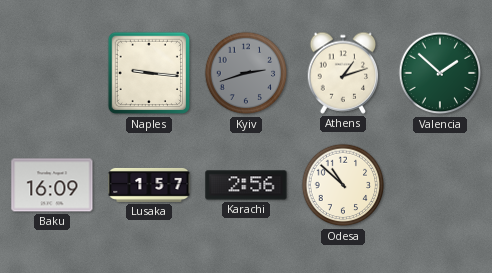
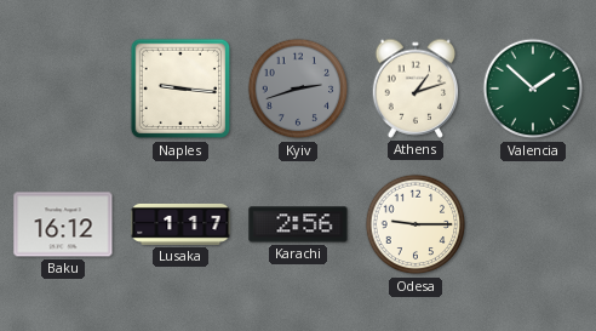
Baku: 16:09 -> 16:12 (63, 224)
Lusaka: 1:57 -> 1:17 (180, 224)
Odesa: 10:52 -> 9:15 (416, 224)
